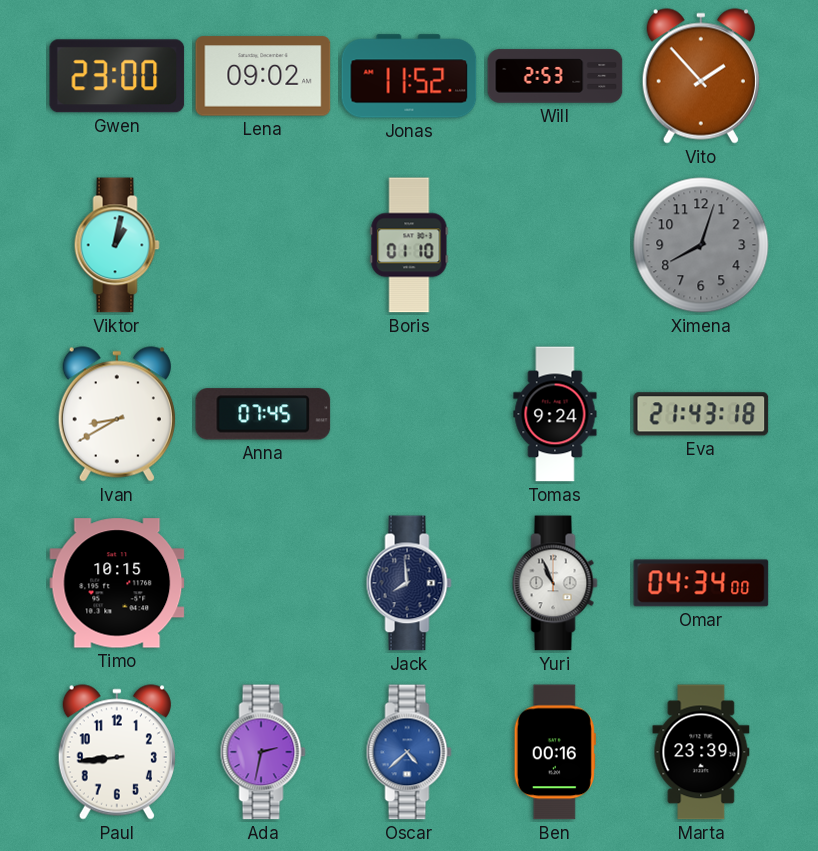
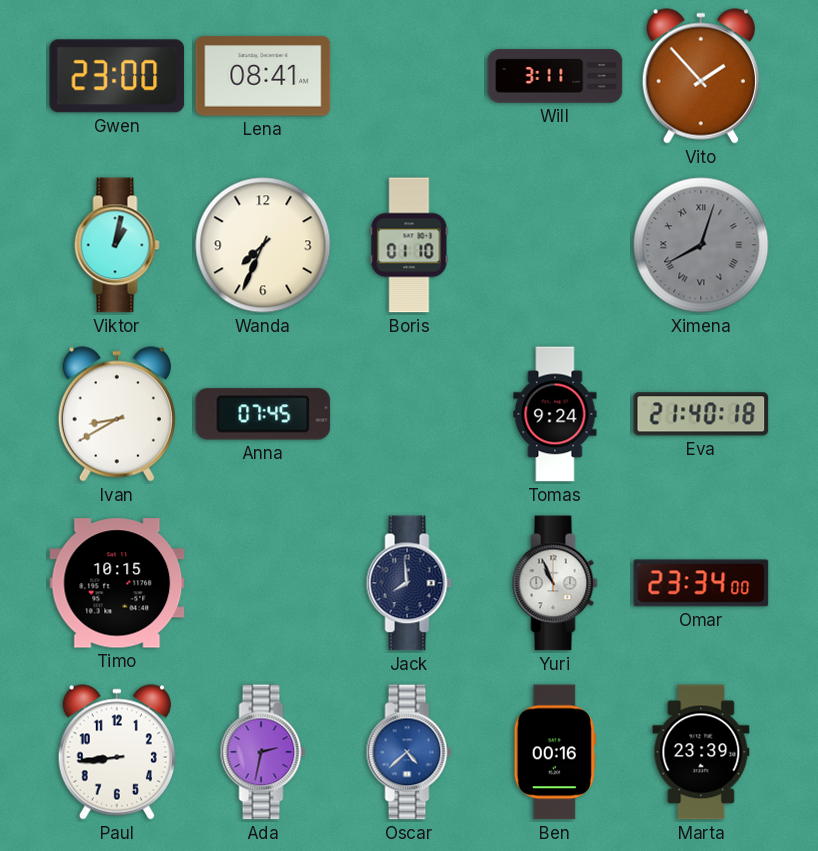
Lena: 09:02 -> 08:41 (263, 76)
Jonas: 11:52 -> none (409, 76)
Will: 2:53 -> 3:11 (555, 76)
Wanda: none -> 7:34 (263, 245)
Ximena numerals: Arabic -> Roman (701, 245)
Eva: 21:43 -> 21:40 (701, 414)
Omar: 04:34 -> 23:34 (701, 583)
